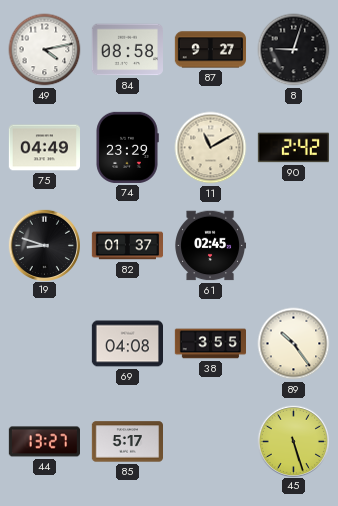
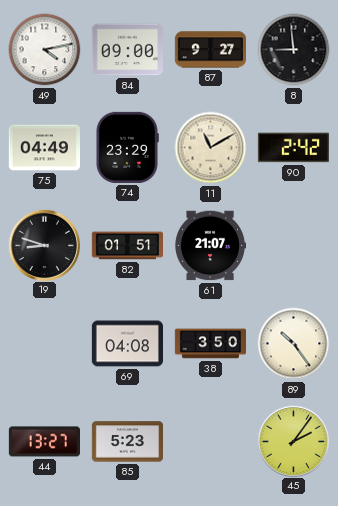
84: 08:58 -> 09:00 (127, 50)
8: 9:03 -> 8:59 (294, 50)
82: 01:37 -> 01:51 (127, 246)
61: 02:45 -> 21:07 (210, 246)
38: 3:55 -> 3:50 (210, 344)
85: 5:17 -> 5:23 (127, 442)
45: 5:27 -> 2:06 (293, 441)
